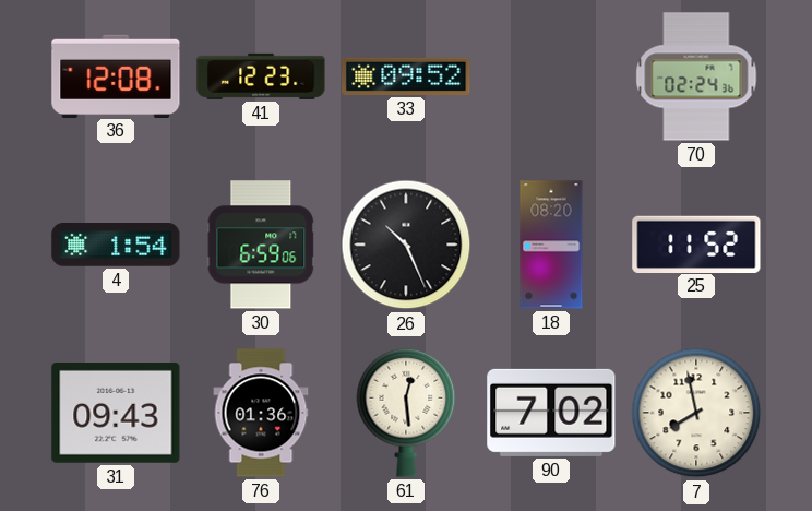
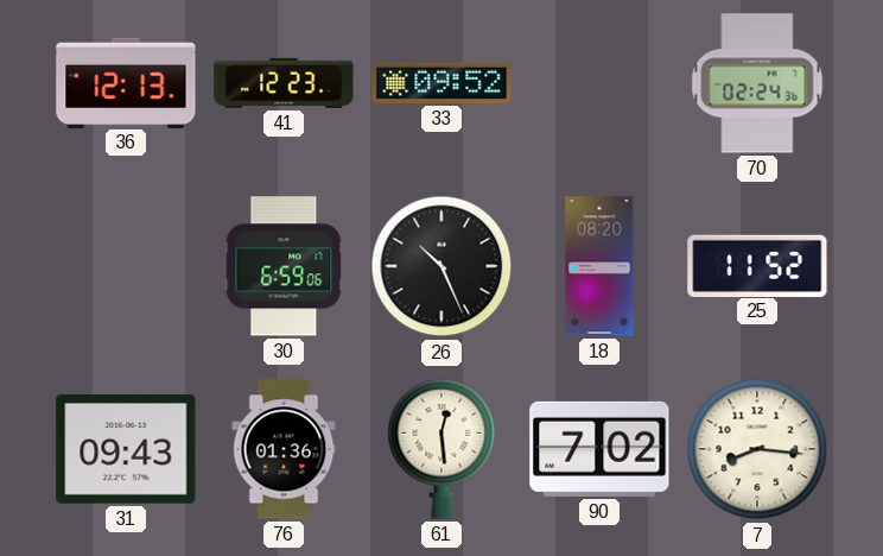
36: 12:08 -> 12:13 (126, 82)
4: 1:54 -> none (116, 246)
7: 7:58 -> 8:16 (757, 449)
